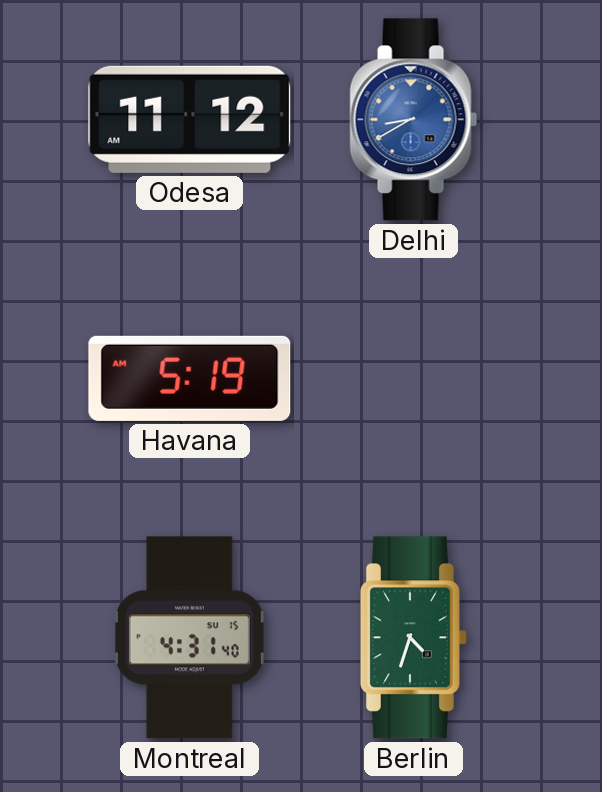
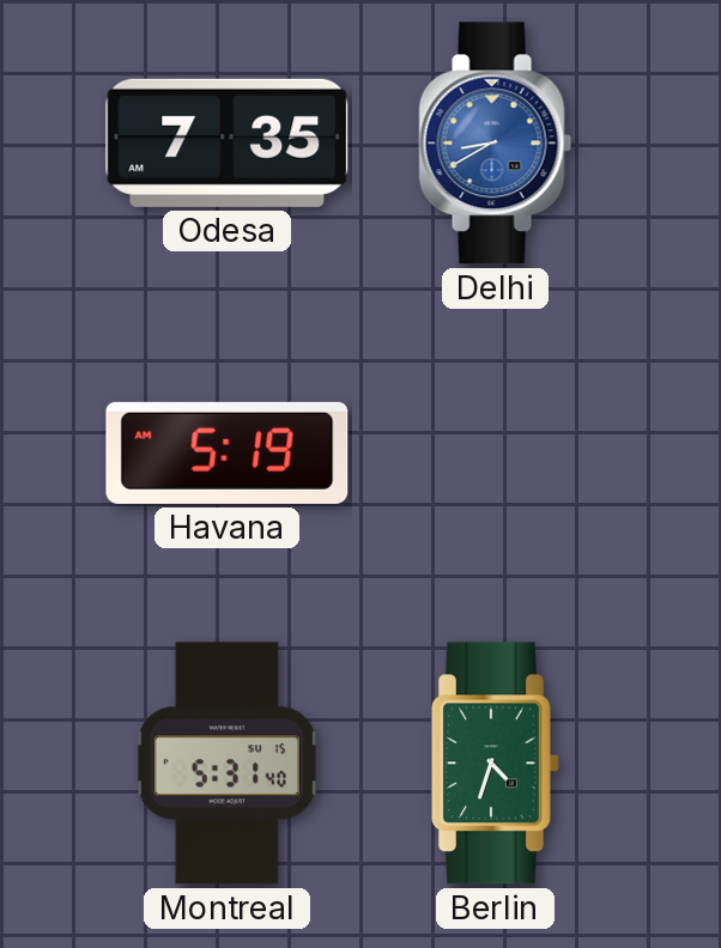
Odesa: 11:12 -> 7:35 (228, 142)
Montreal: 4:31 -> 5:31 (226, 764)
